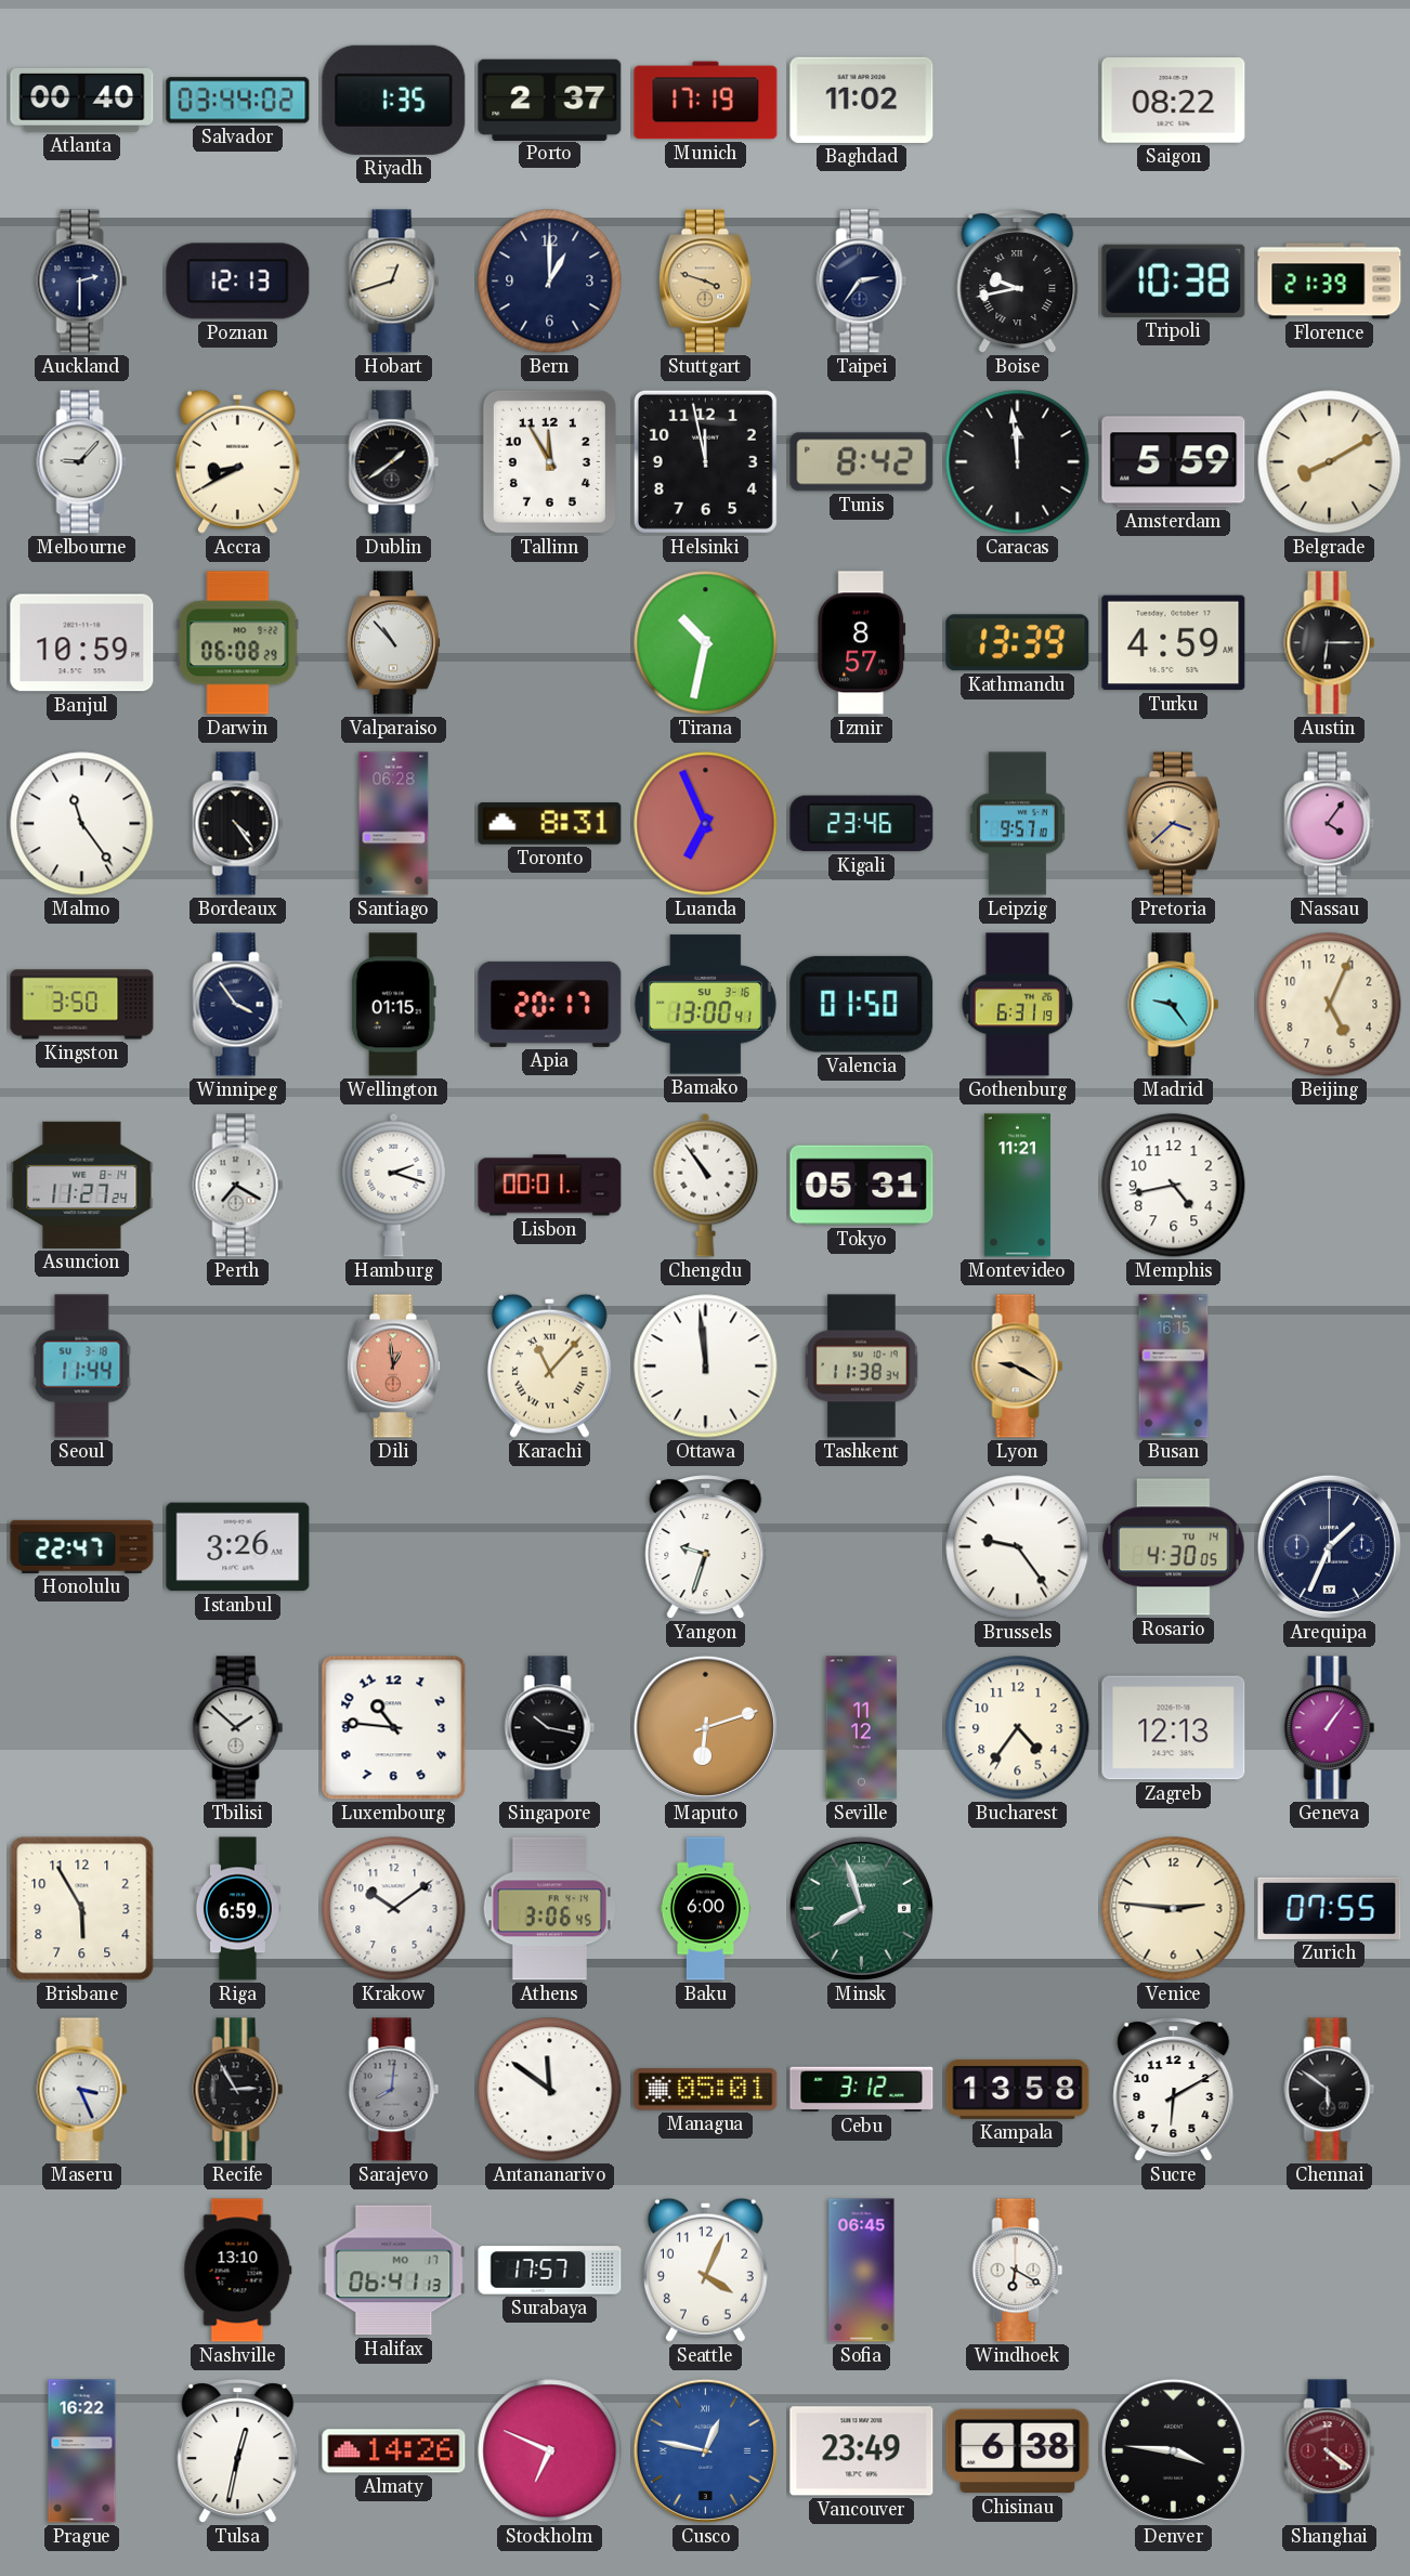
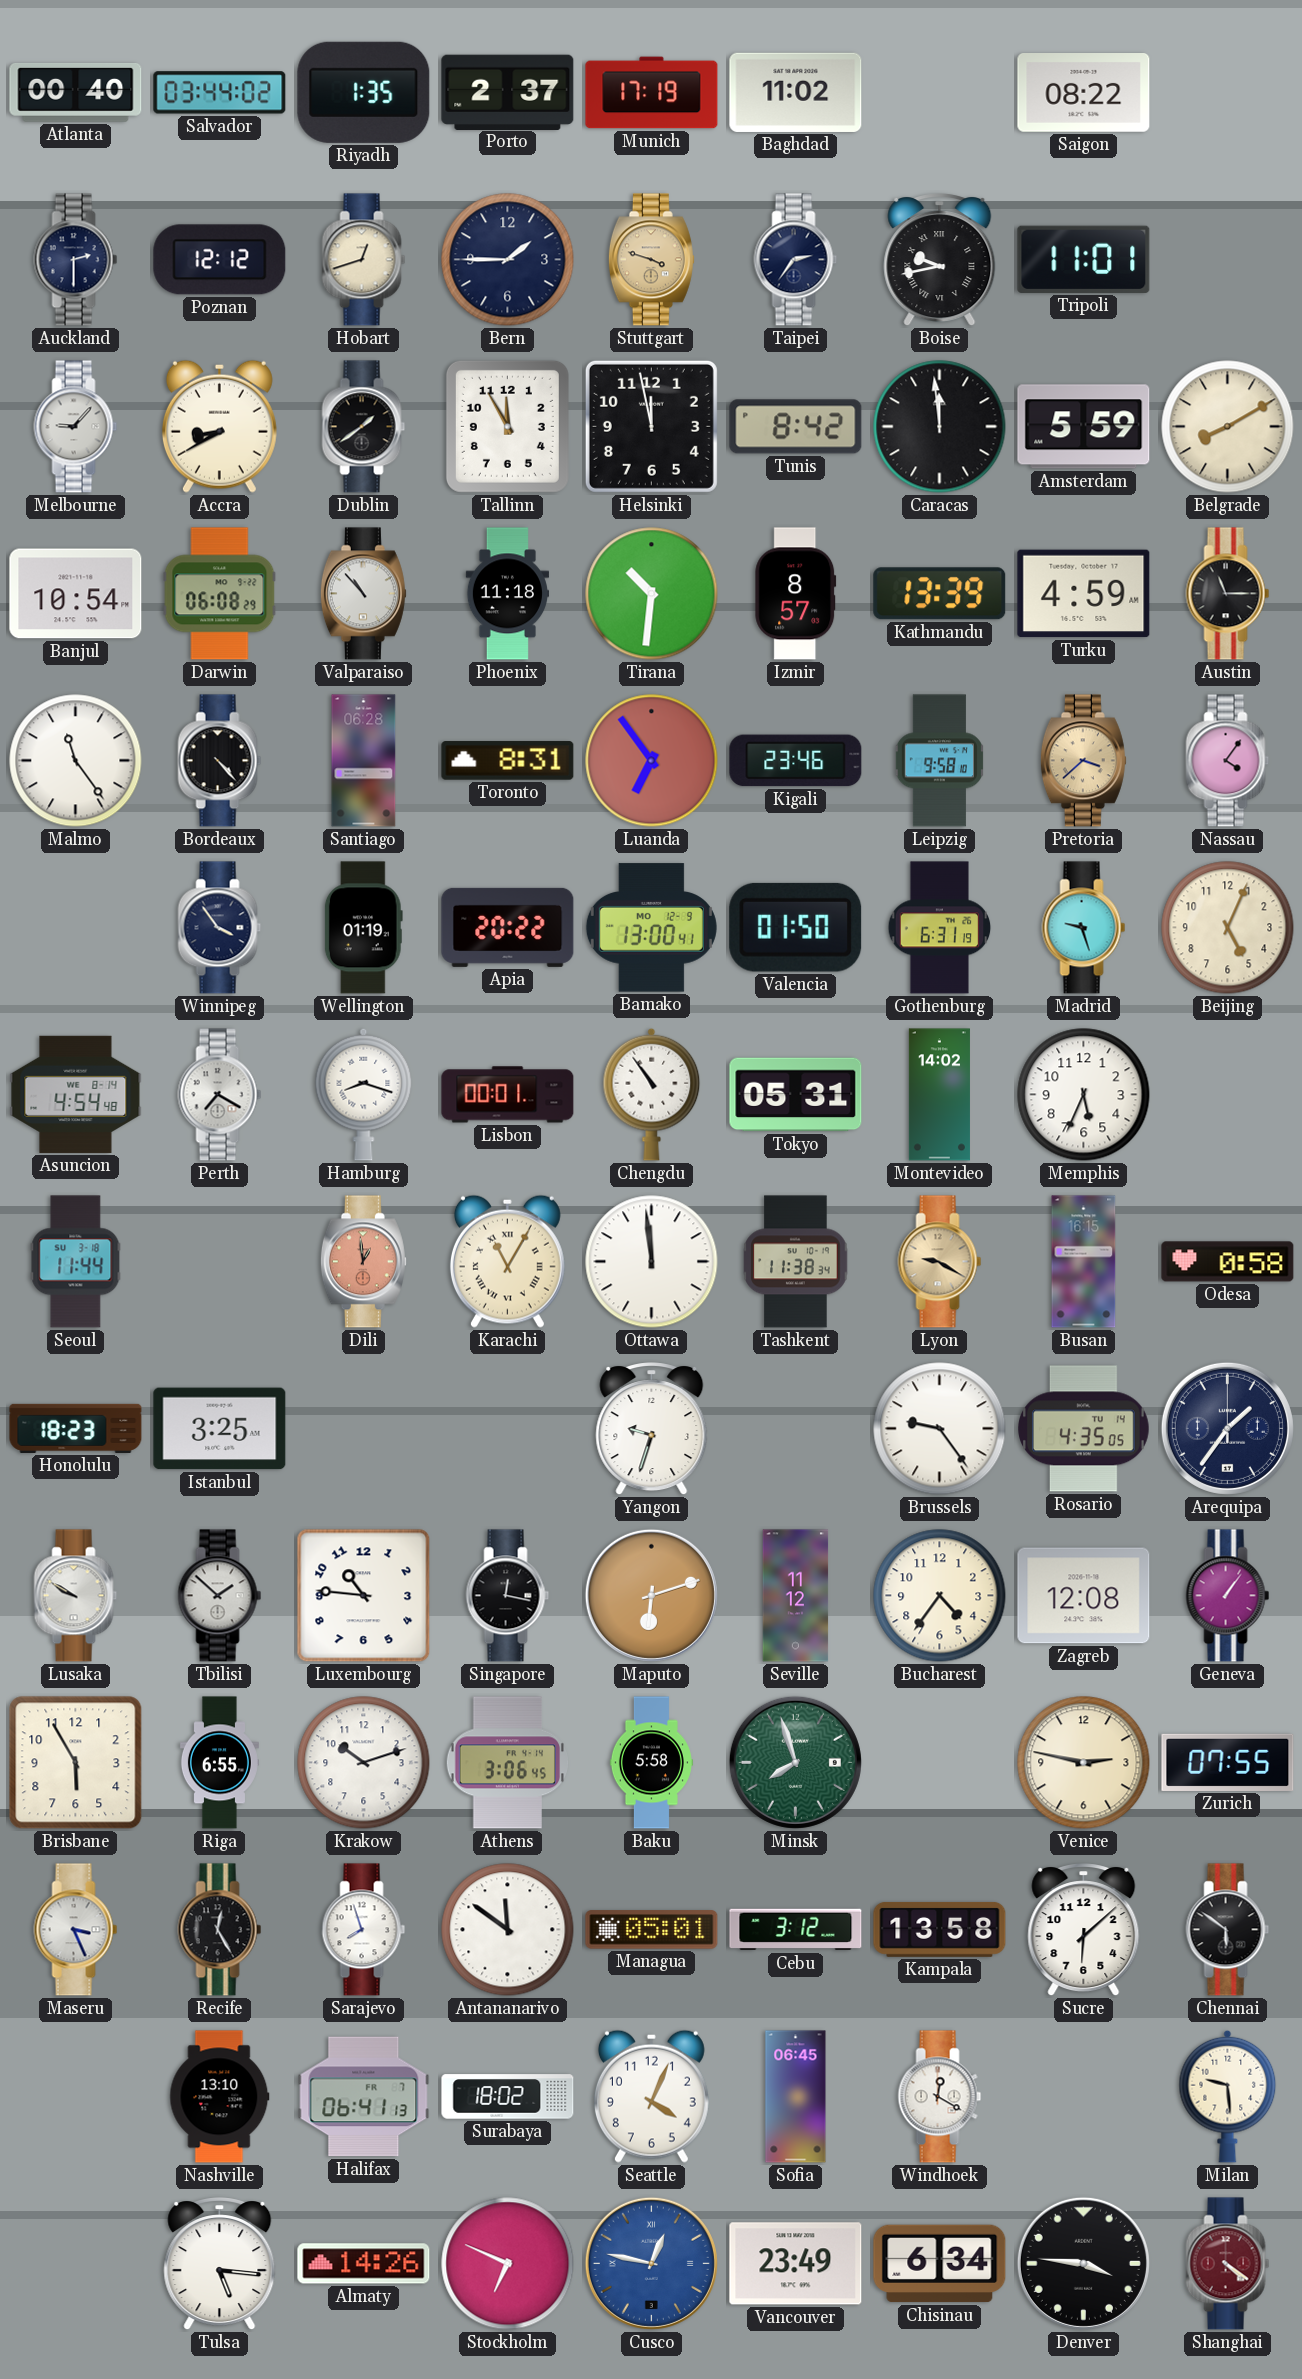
Poznan: 12:13 -> 12:12 (220, 260)
Bern: 1:00 -> 1:45 (508, 260)
Tripoli: 10:38 -> 11:01 (1084, 259)
Florence: 21:39 -> none (1330, 282)
Banjul: 10:59 -> 10:54 (76, 594)
Phoenix: none -> 11:18 (507, 594)
Tirana: 10:32 -> 10:31 (652, 594)
Austin: 6:15 -> 11:15 (1228, 594)
Bordeaux: 4:24 -> 4:23 (220, 761)
Luanda: 6:56 -> 6:54 (652, 761)
Leipzig: 9:57 -> 9:58 (939, 761)
Kingston: 3:50 -> none (82, 1005)
Wellington: 01:15 -> 01:19 (363, 928)
Apia: 20:17 -> 20:22 (508, 927)
Bamako date: SU 3-16 -> MO 12-9 (651, 928)
Madrid: 9:24 -> 9:27 (1084, 928)
Asuncion: 11:27 -> 4:54 (76, 1094)
Hamburg: 2:18 -> 8:18 (364, 1094)
Montevideo: 11:21 -> 14:02 (939, 1095)
Memphis: 4:43 -> 5:34 (1084, 1095)
Karachi: 11:07 -> 11:05 (507, 1261)
Odesa: none -> 0:58 (1228, 1262)
Honolulu: 22:47 -> 18:23 (76, 1428)
Istanbul: 3:26 -> 3:25 (220, 1429)
Rosario: 4:30 -> 4:35 (1084, 1429)
Arequipa: 1:34 -> 1:36 (1227, 1428)
Lusaka: none -> 9:50 (76, 1596)
Singapore: 10:17 -> 12:17 (508, 1596)
Zagreb: 12:13 -> 12:08 (1084, 1596)
Riga: 6:59 -> 6:55 (219, 1763)
Krakow: 10:09 -> 10:12 (364, 1763)
Baku: 6:00 -> 5:58 (651, 1763)
Venice: 2:46 -> 2:47 (1084, 1763)
Recife: 2:55 -> 12:25 (220, 1930)
Sarajevo: 8:01 -> 7:57 (364, 1930)
Sarajevo dial: grey -> white (364, 1930)
Sucre: 6:10 -> 6:08 (1084, 1930)
Halifax date: MO 17 -> FR 7 (364, 2097)
Surabaya: 17:57 -> 18:02 (508, 2097)
Windhoek: 6:20 -> 12:20 (940, 2097)
Milan: none -> 9:29 (1228, 2096)
Prague: 16:22 -> none (82, 2451)
Tulsa: 12:32 -> 5:16 (220, 2264)
Chisinau: 6:38 -> 6:34 (940, 2264)
